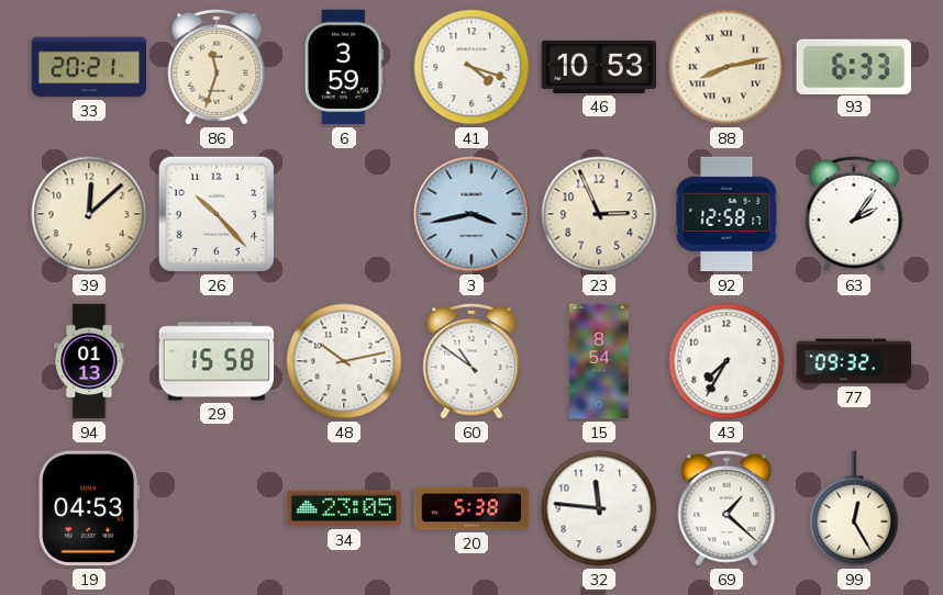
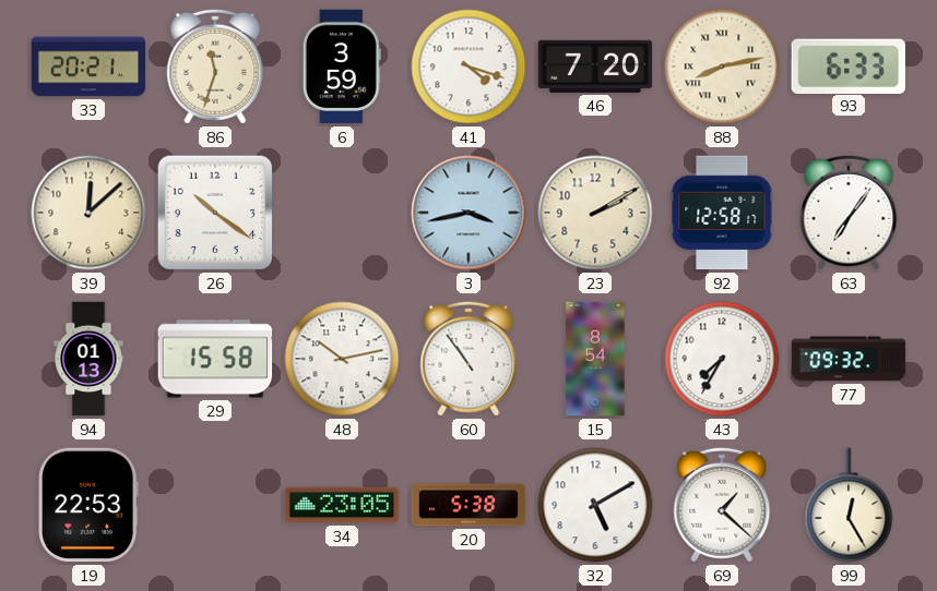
46: 10:53 -> 7:20 (595, 67)
26: 10:23 -> 10:21 (215, 213)
23: 2:56 -> 2:10 (595, 213)
63: 2:06 -> 7:06 (849, 213)
60: 10:51 -> 10:54 (468, 359)
19: 04:53 -> 22:53 (88, 505)
32: 11:46 -> 5:10 (595, 505)
